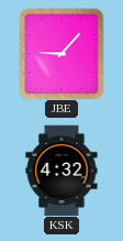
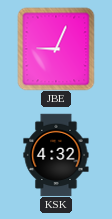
JBE: 9:07 -> 9:04 (56, 49)
